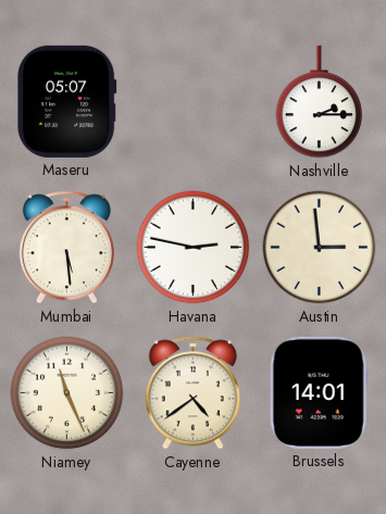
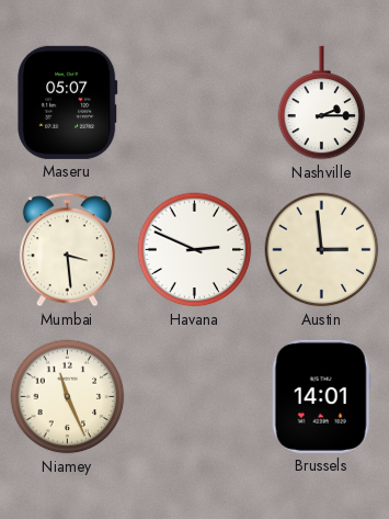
Mumbai: 5:29 -> 3:29 (67, 250)
Havana: 2:47 -> 2:49 (195, 250)
Cayenne: 4:39 -> none (192, 393)
